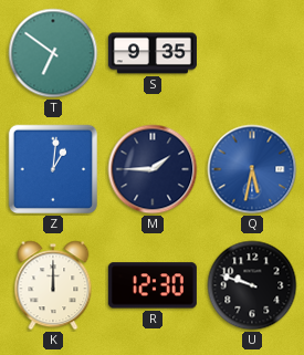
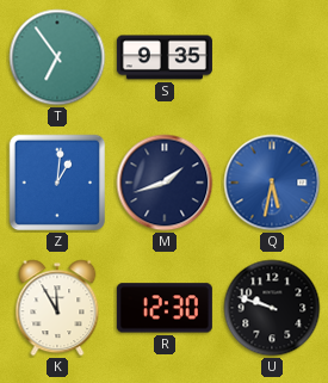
T: 6:51 -> 6:54 (57, 57)
M: 1:45 -> 1:42 (165, 183)
K: 12:00 -> 11:55 (57, 308)
